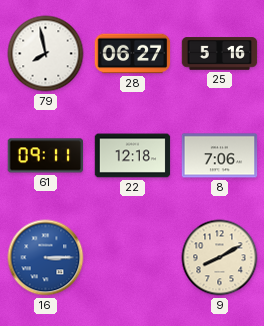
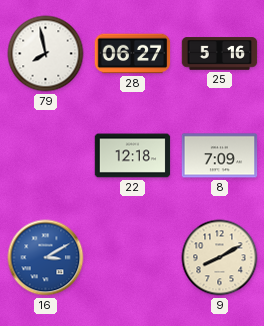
61: 09:11 -> none (46, 156)
8: 7:06 -> 7:09 (220, 156)
16: 3:15 -> 3:10 (46, 258)
